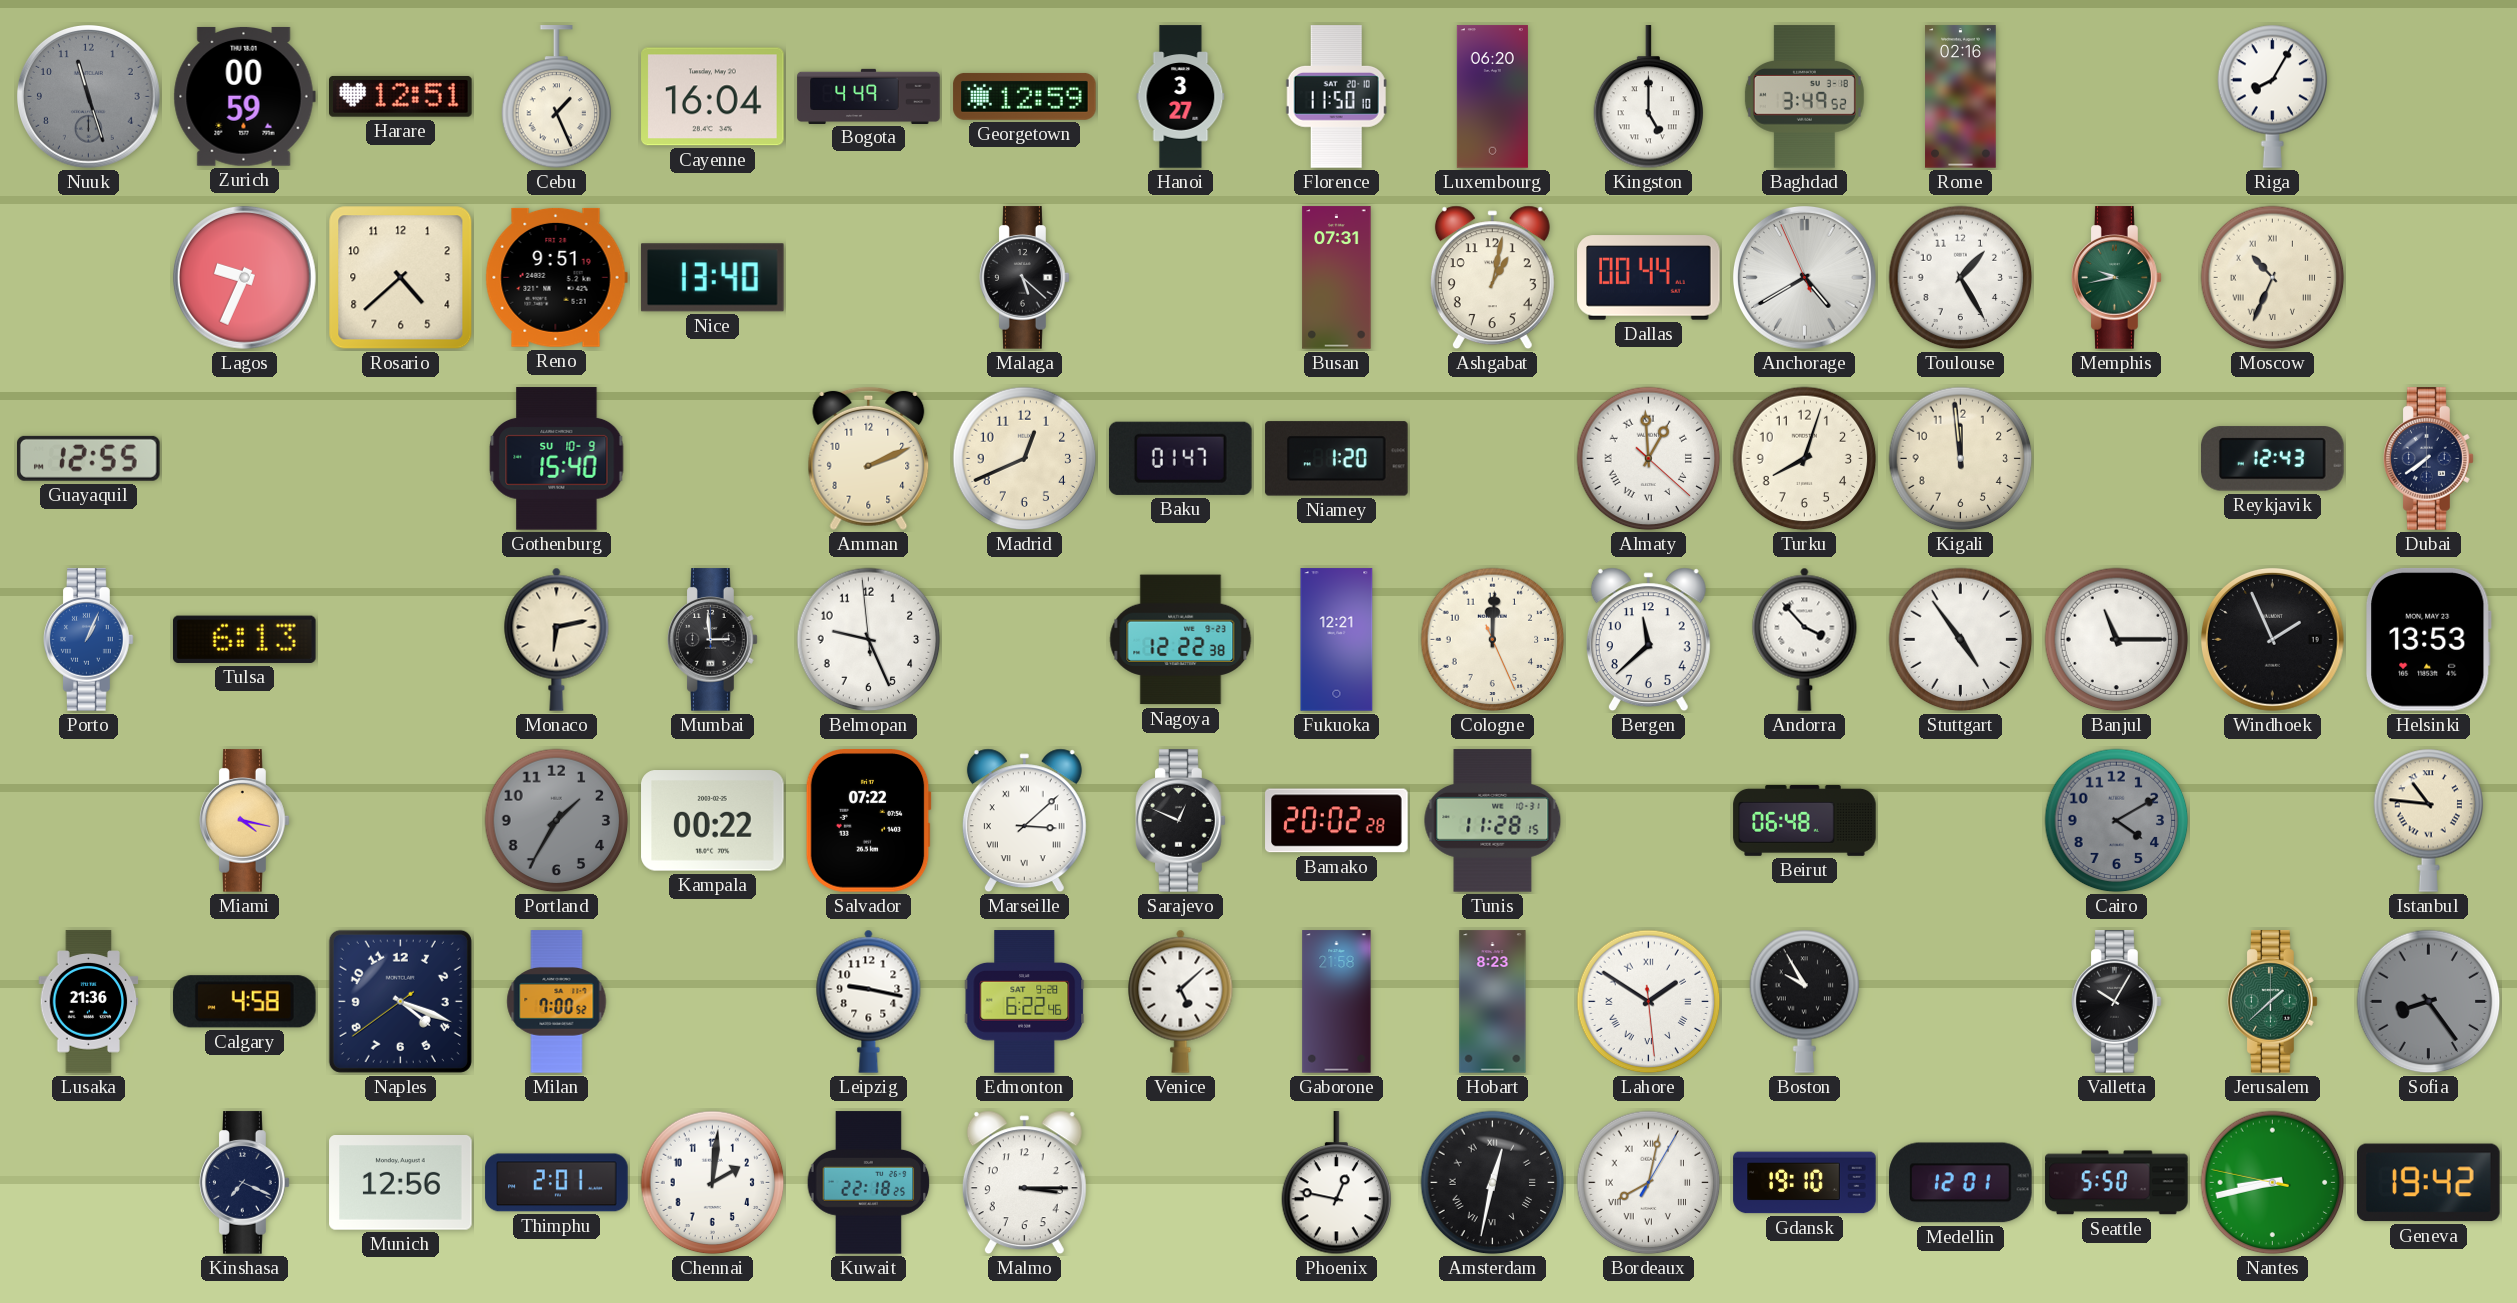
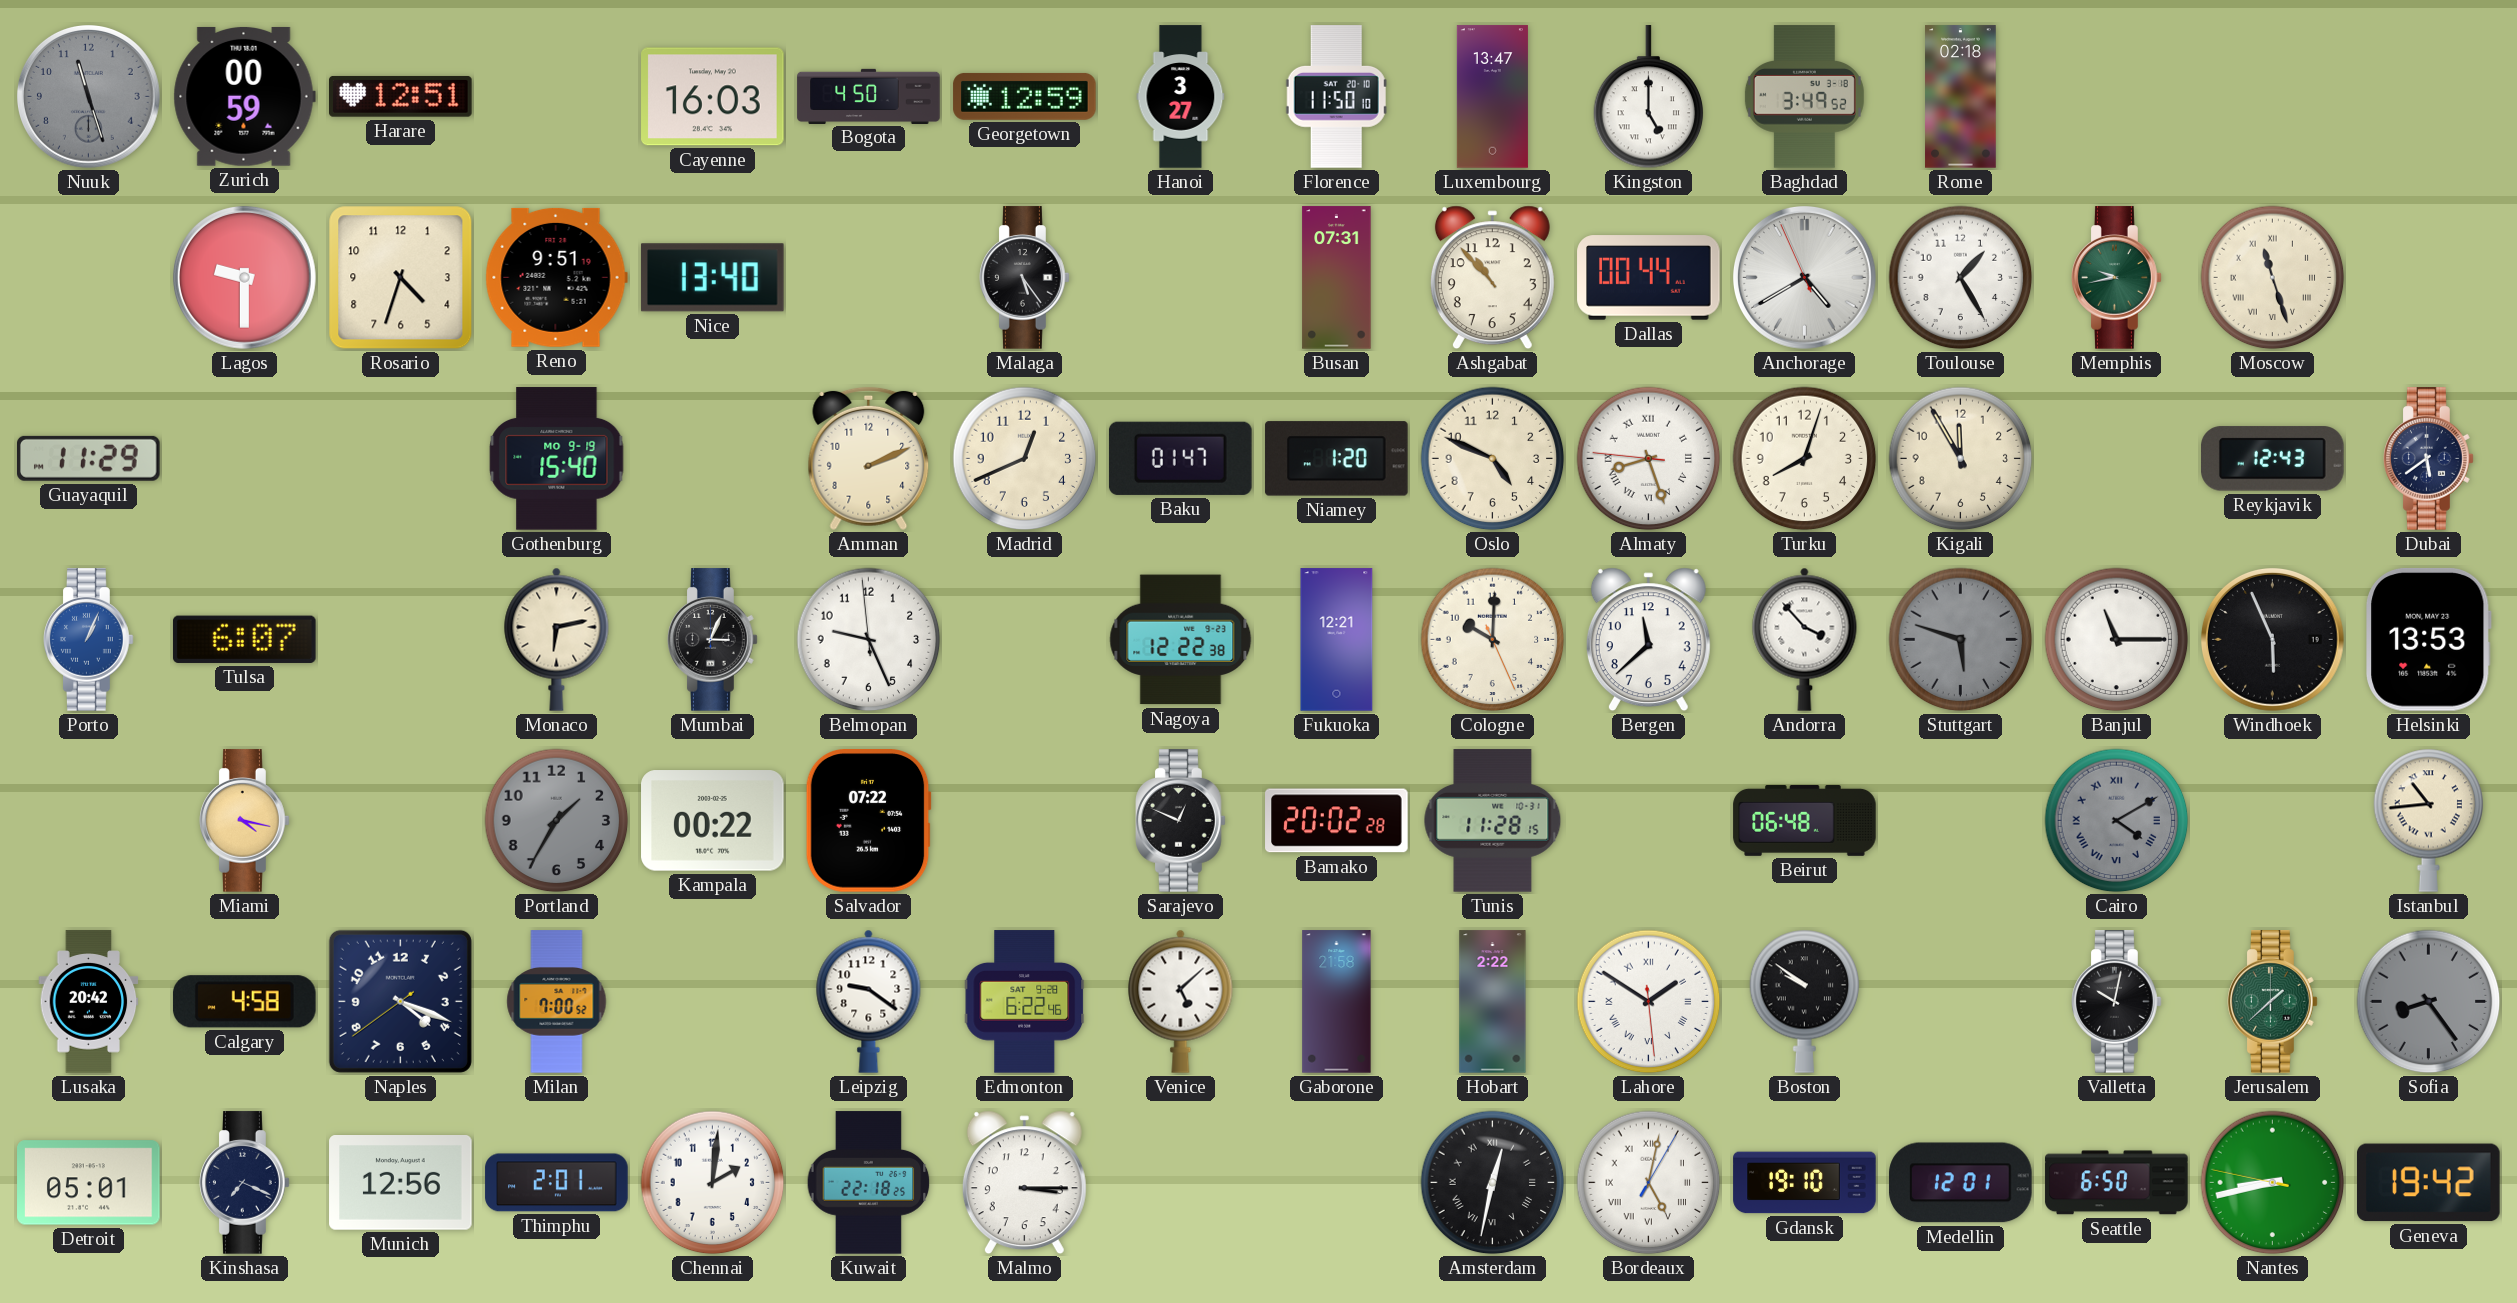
Cebu: 1:26 -> none (557, 97)
Cayenne: 16:04 -> 16:03 (713, 97)
Bogota: 4:49 -> 4:50 (869, 96)
Luxembourg: 06:20 -> 13:47 (1492, 97)
Rome: 02:16 -> 02:18 (1961, 97)
Riga: 8:05 -> none (2273, 96)
Lagos: 9:34 -> 9:30 (245, 278)
Rosario: 4:38 -> 4:33 (401, 278)
Malaga: 5:22 -> 5:24 (1025, 278)
Ashgabat: 1:02 -> 10:53 (1492, 278)
Moscow: 10:34 -> 11:27 (2273, 278)
Guayaquil: 12:55 -> 11:29 (89, 458)
Gothenburg date: SU 10-9 -> MO 9-19 (557, 459)
Oslo: none -> 4:49 (1493, 459)
Almaty: 12:59 -> 8:26 (1649, 459)
Kigali: 11:59 -> 11:55 (1961, 459)
Dubai: 7:39 -> 5:39 (2429, 459)
Tulsa: 6:13 -> 6:07 (244, 639)
Mumbai: 2:59 -> 3:04 (713, 640)
Cologne: 12:00 -> 10:00 (1493, 640)
Stuttgart: 4:54 -> 5:48 (1961, 640)
Stuttgart dial: white -> grey (1961, 640)
Windhoek: 1:56 -> 5:56 (2273, 640)
Marseille: 3:08 -> none (1024, 821)
Cairo numerals: Arabic -> Roman (2117, 821)
Istanbul: 10:46 -> 10:44 (2429, 820)
Lusaka: 21:36 -> 20:42 (89, 1002)
Leipzig: 9:17 -> 9:21 (869, 1001)
Hobart: 8:23 -> 2:22 (1493, 1002)
Boston: 9:55 -> 9:51 (1805, 1001)
Valletta: 10:05 -> 10:02 (2117, 1002)
Detroit: none -> 05:01 (89, 1183)
Phoenix: 12:47 -> none (1337, 1183)
Bordeaux: 8:02 -> 5:02 (1649, 1183)
Seattle: 5:50 -> 6:50 (2117, 1183)
